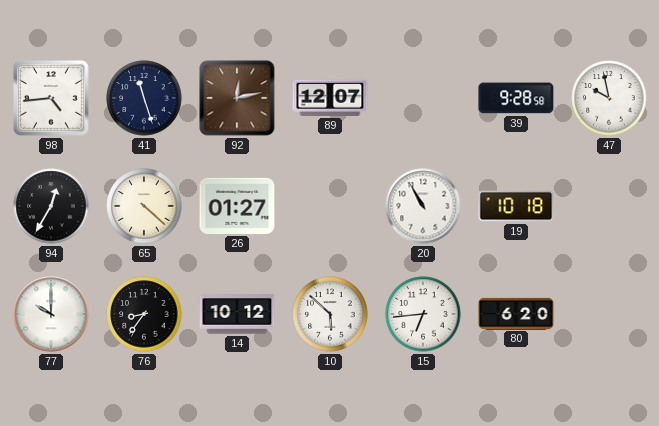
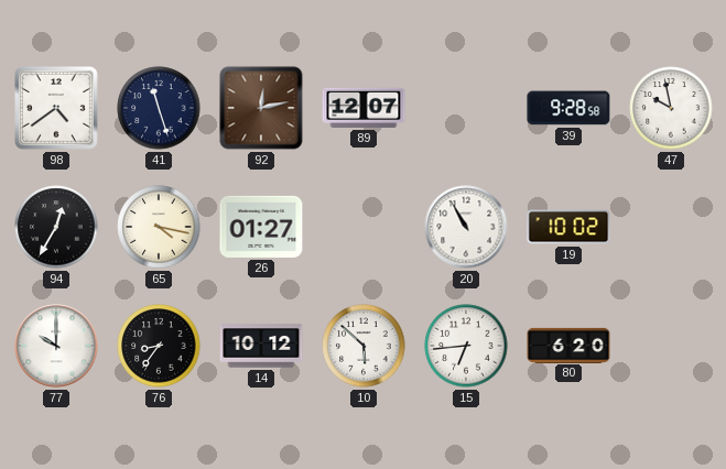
98: 4:44 -> 4:39 (56, 108)
65: 4:22 -> 4:17 (159, 227)
19: 10:18 -> 10:02 (568, 227)
